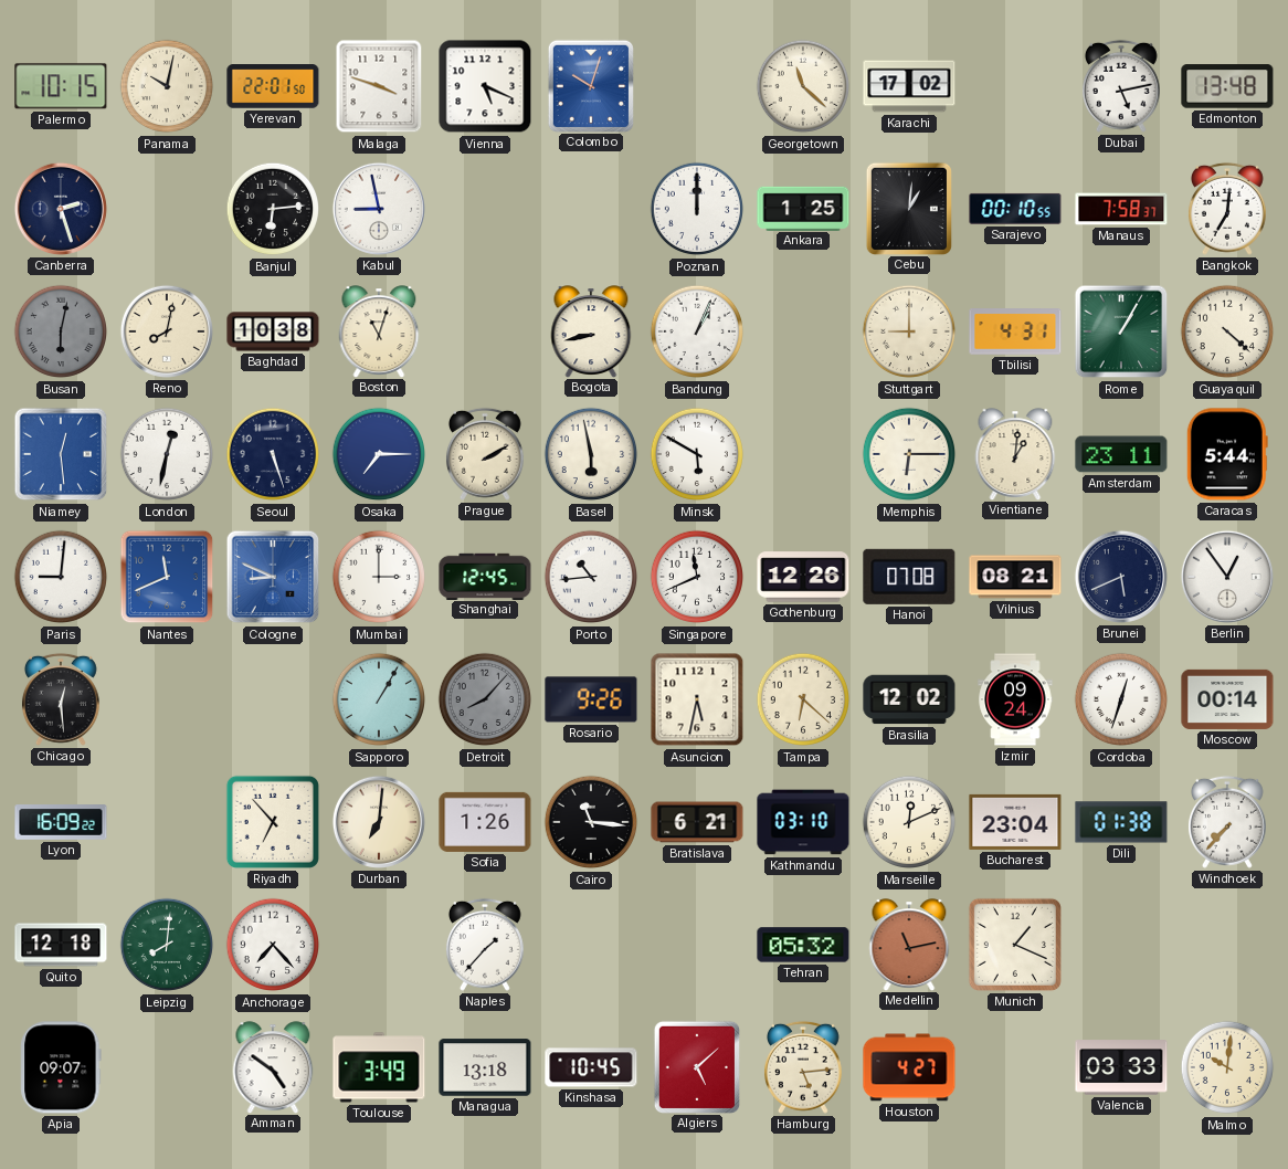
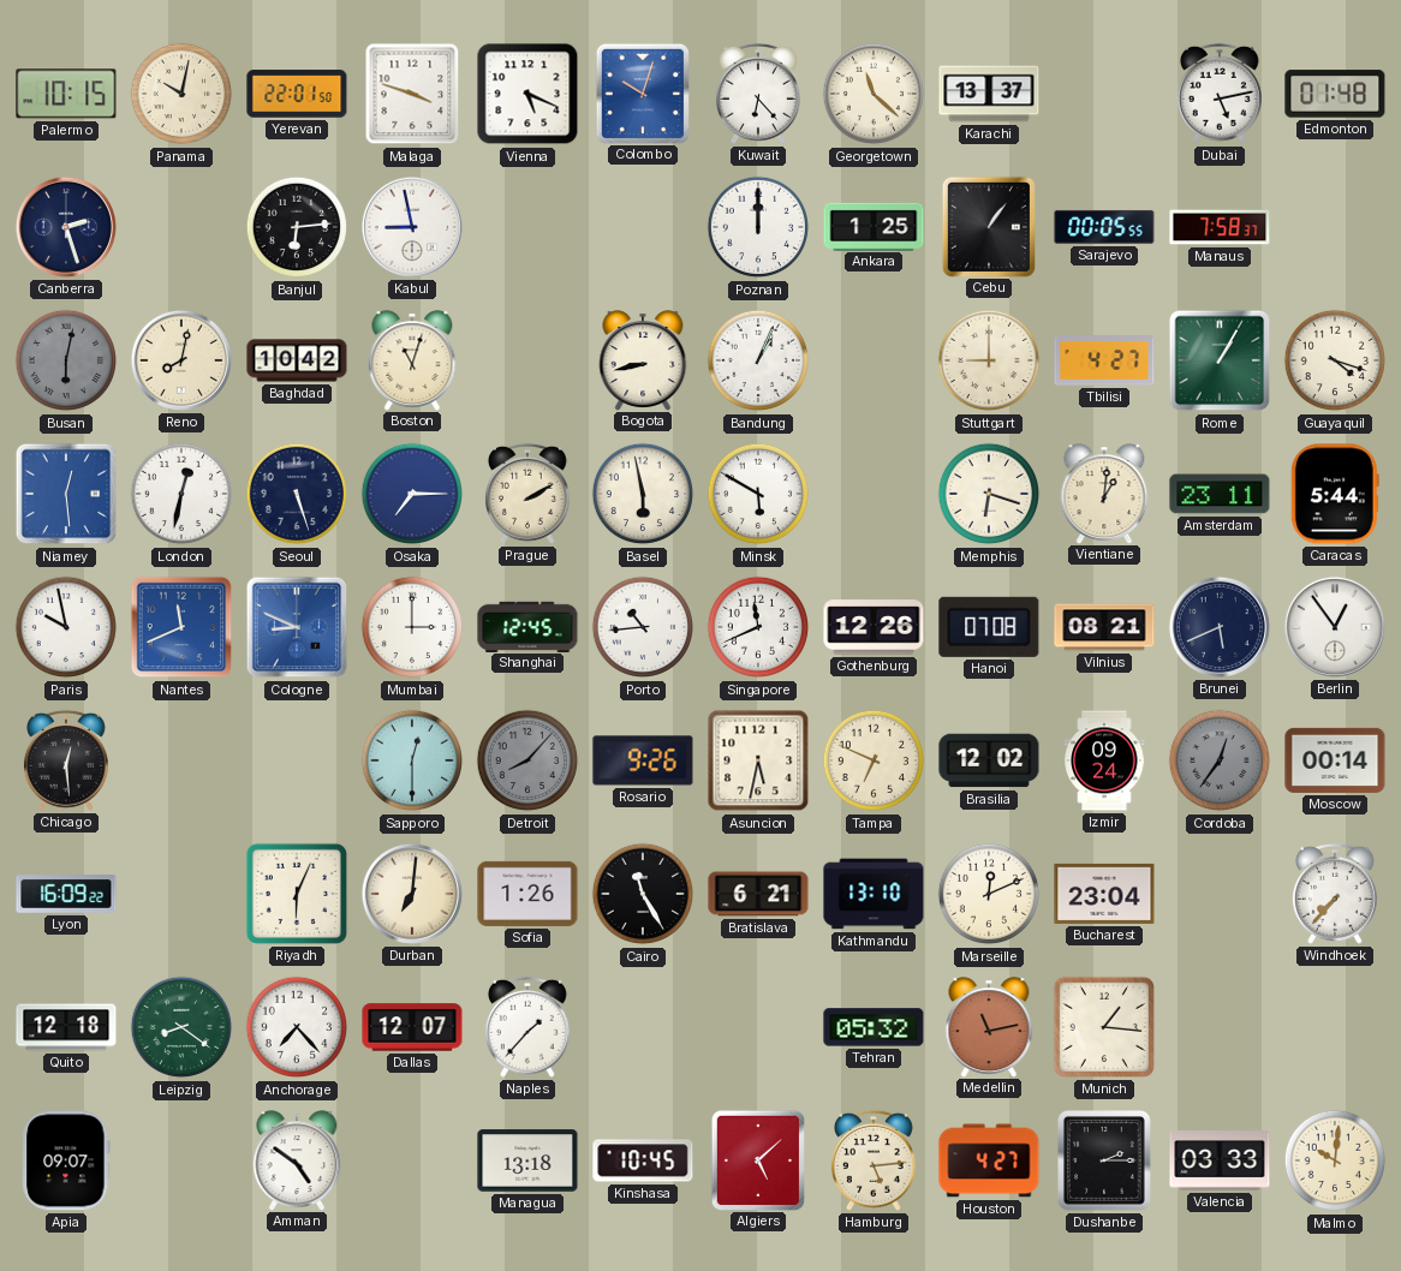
Kuwait: none -> 6:23 (758, 94)
Karachi: 17:02 -> 13:37 (989, 94)
Edmonton: 13:48 -> 01:48 (1335, 94)
Cebu: 1:01 -> 1:06 (989, 226)
Sarajevo: 00:10 -> 00:05 (1104, 227)
Bangkok: 7:01 -> none (1227, 209)
Baghdad: 10:38 -> 10:42 (297, 360)
Tbilisi: 4:31 -> 4:27 (1104, 360)
Guayaquil: 4:22 -> 4:18 (1335, 360)
Memphis: 6:15 -> 6:18 (989, 494)
Paris: 9:01 -> 9:58 (66, 627)
Sapporo: 1:05 -> 12:30 (412, 760)
Tampa: 6:22 -> 6:49 (874, 760)
Cordoba: 12:33 -> 12:36 (1220, 760)
Cordoba dial: white -> grey (1220, 760)
Riyadh: 6:53 -> 6:04 (297, 894)
Cairo: 11:16 -> 11:25 (643, 894)
Kathmandu: 03:10 -> 13:10 (874, 894)
Dili: 01:38 -> none (1121, 822)
Leipzig: 8:01 -> 8:21 (181, 1027)
Dallas: none -> 12:07 (412, 1027)
Munich: 1:19 -> 1:16 (1104, 1027)
Toulouse: 3:49 -> none (379, 1067)
Dushanbe: none -> 2:15 (1105, 1160)
